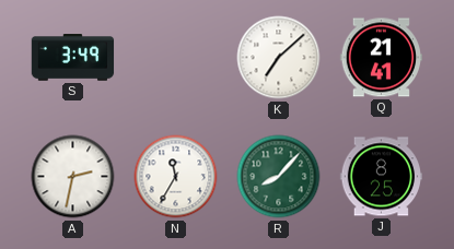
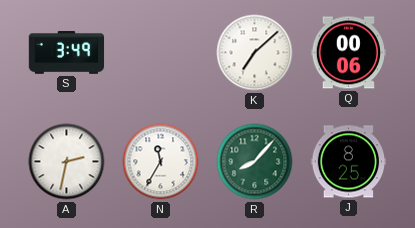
Q: 21:41 -> 00:06 (348, 53)
